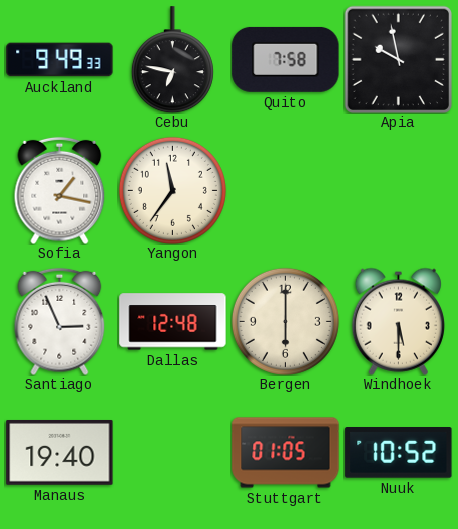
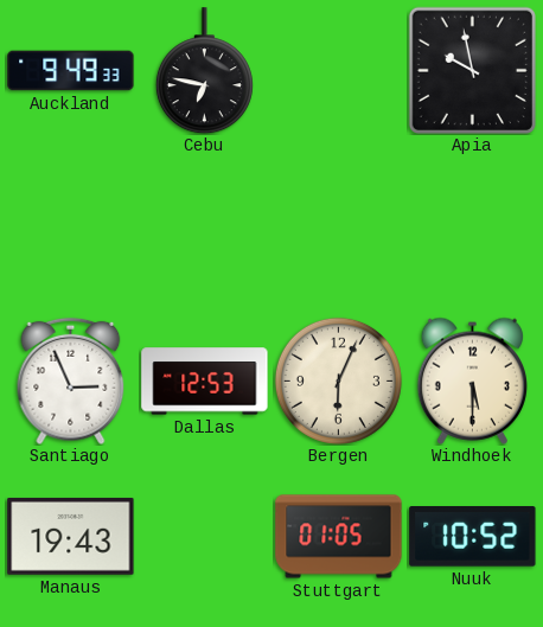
Quito: 7:58 -> none (286, 59)
Sofia: 1:17 -> none (60, 190)
Yangon: 11:36 -> none (172, 190)
Dallas: 12:48 -> 12:53 (205, 382)
Bergen: 6:00 -> 6:04 (338, 380)
Manaus: 19:40 -> 19:43 (71, 536)
